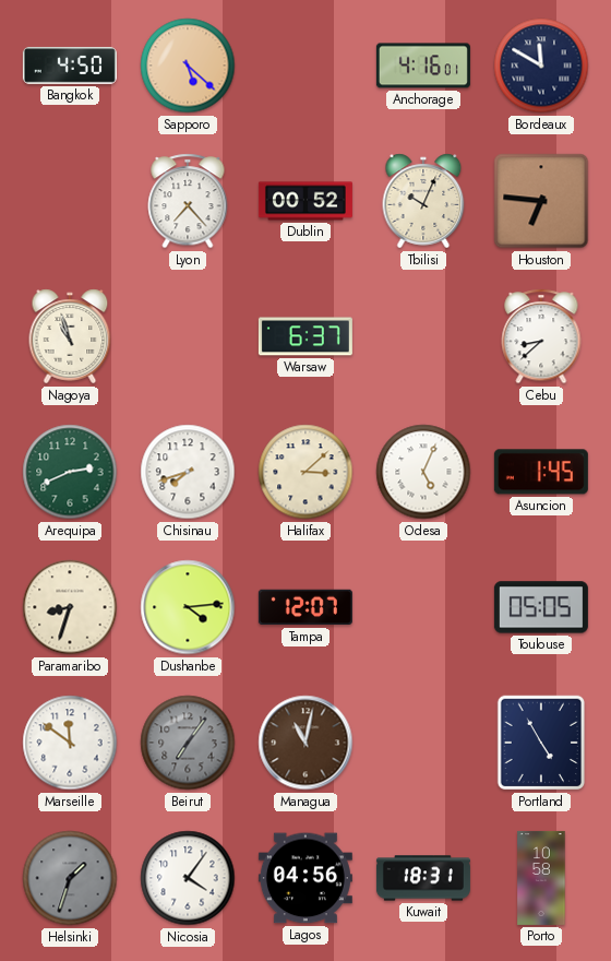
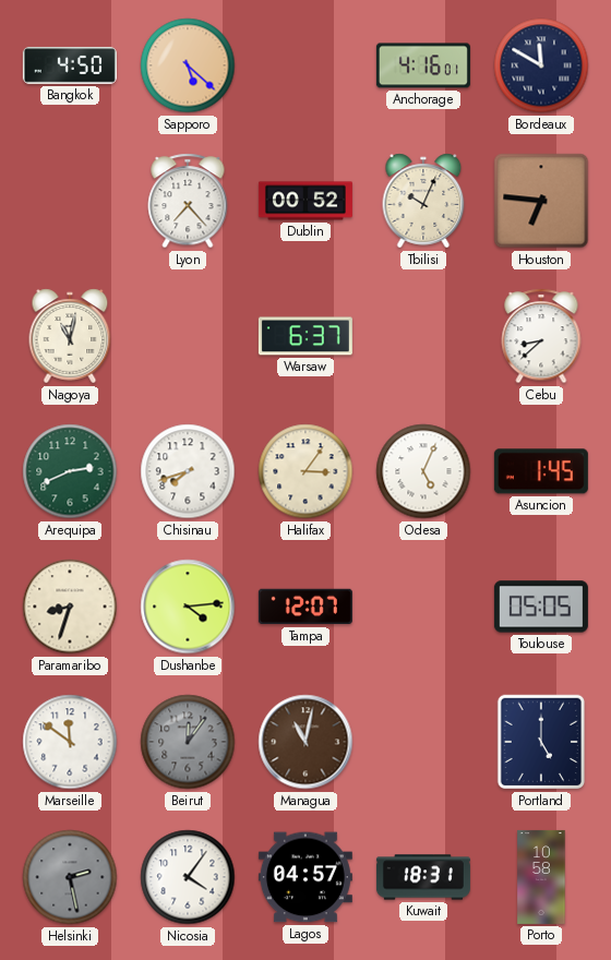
Nagoya: 10:57 -> 11:02 (70, 336)
Halifax: 3:08 -> 3:06 (305, 471)
Beirut: 7:06 -> 12:06 (188, 742)
Portland: 4:55 -> 5:00 (541, 742)
Helsinki: 1:33 -> 2:28 (70, 877)
Lagos: 04:56 -> 04:57 (305, 877)
